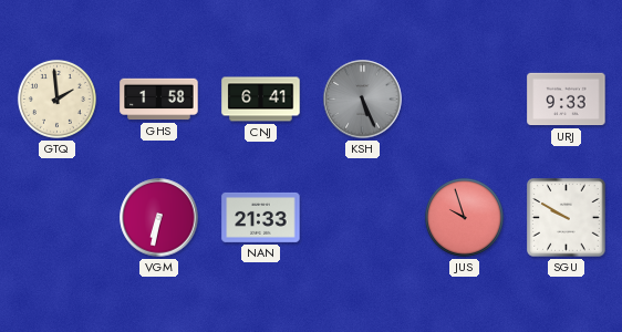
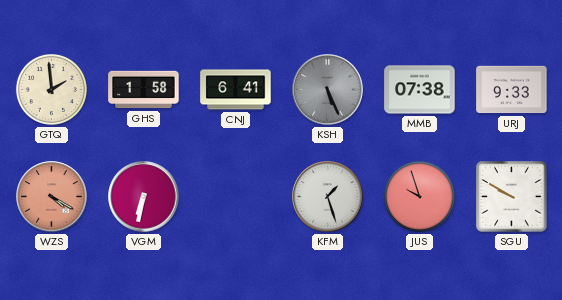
MMB: none -> 07:38 (420, 90)
WZS: none -> 4:20 (52, 197)
NAN: 21:33 -> none (261, 217)
KFM: none -> 1:27 (328, 197)
